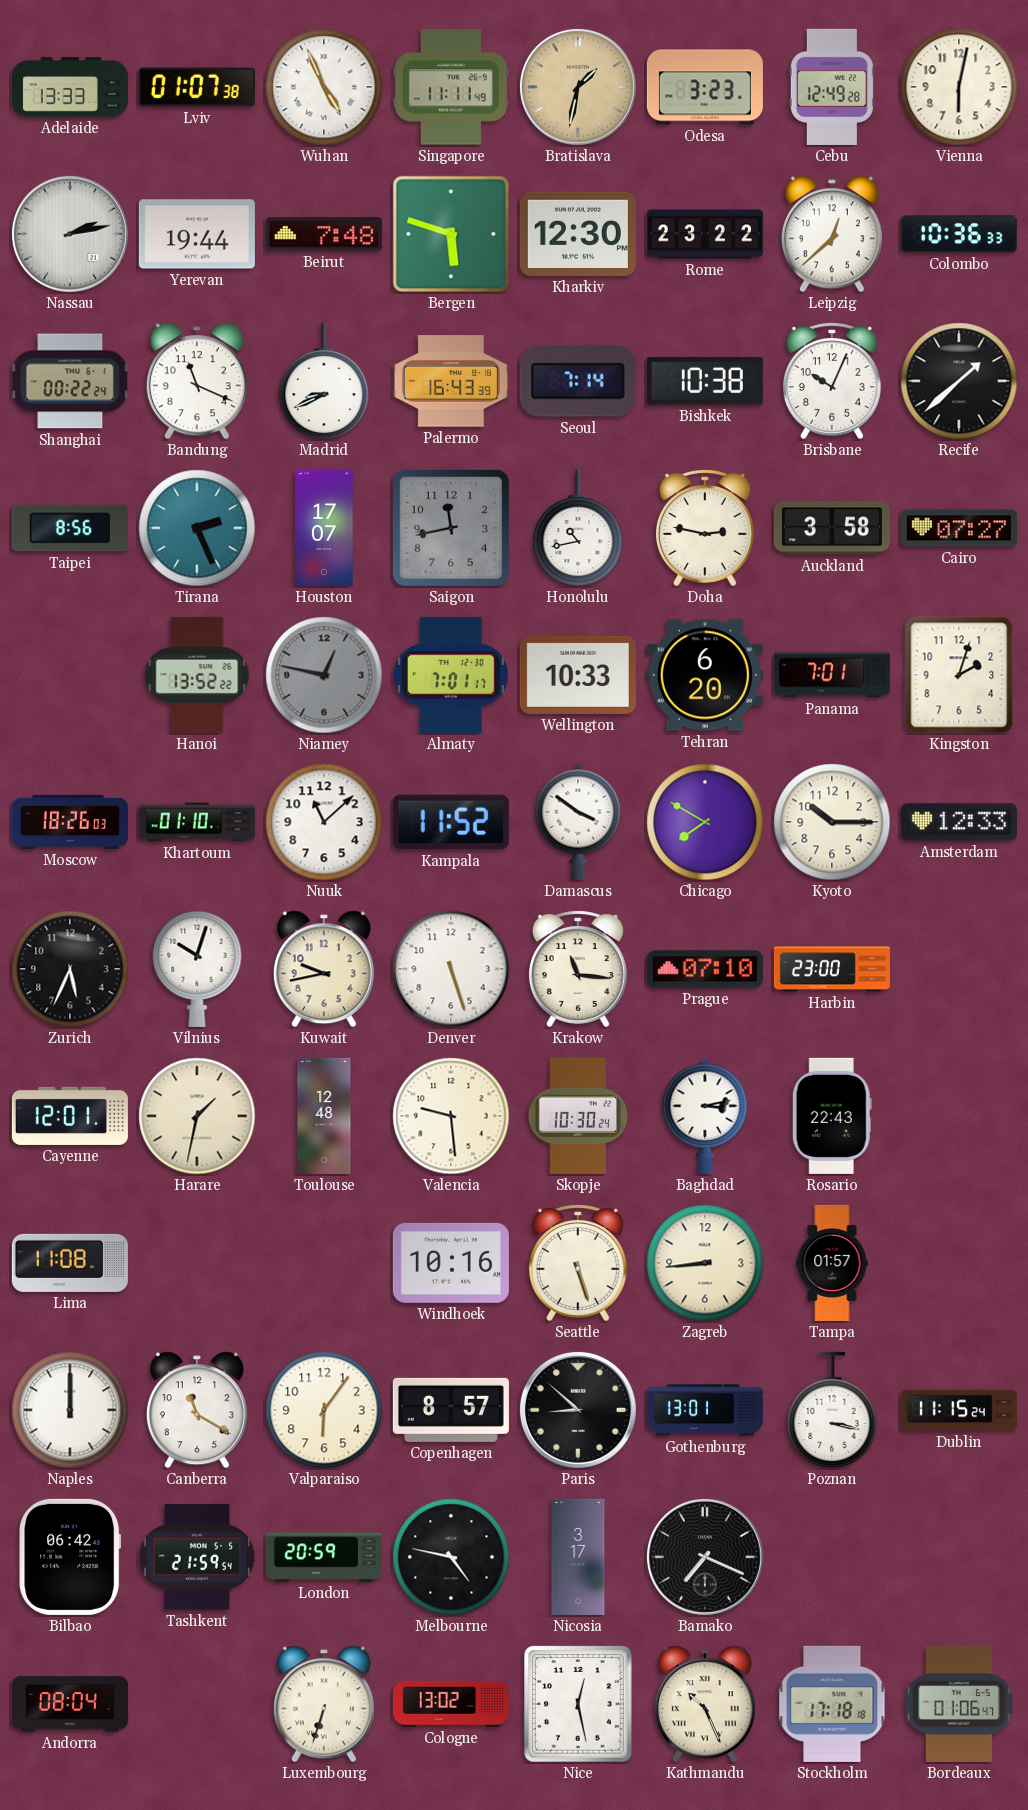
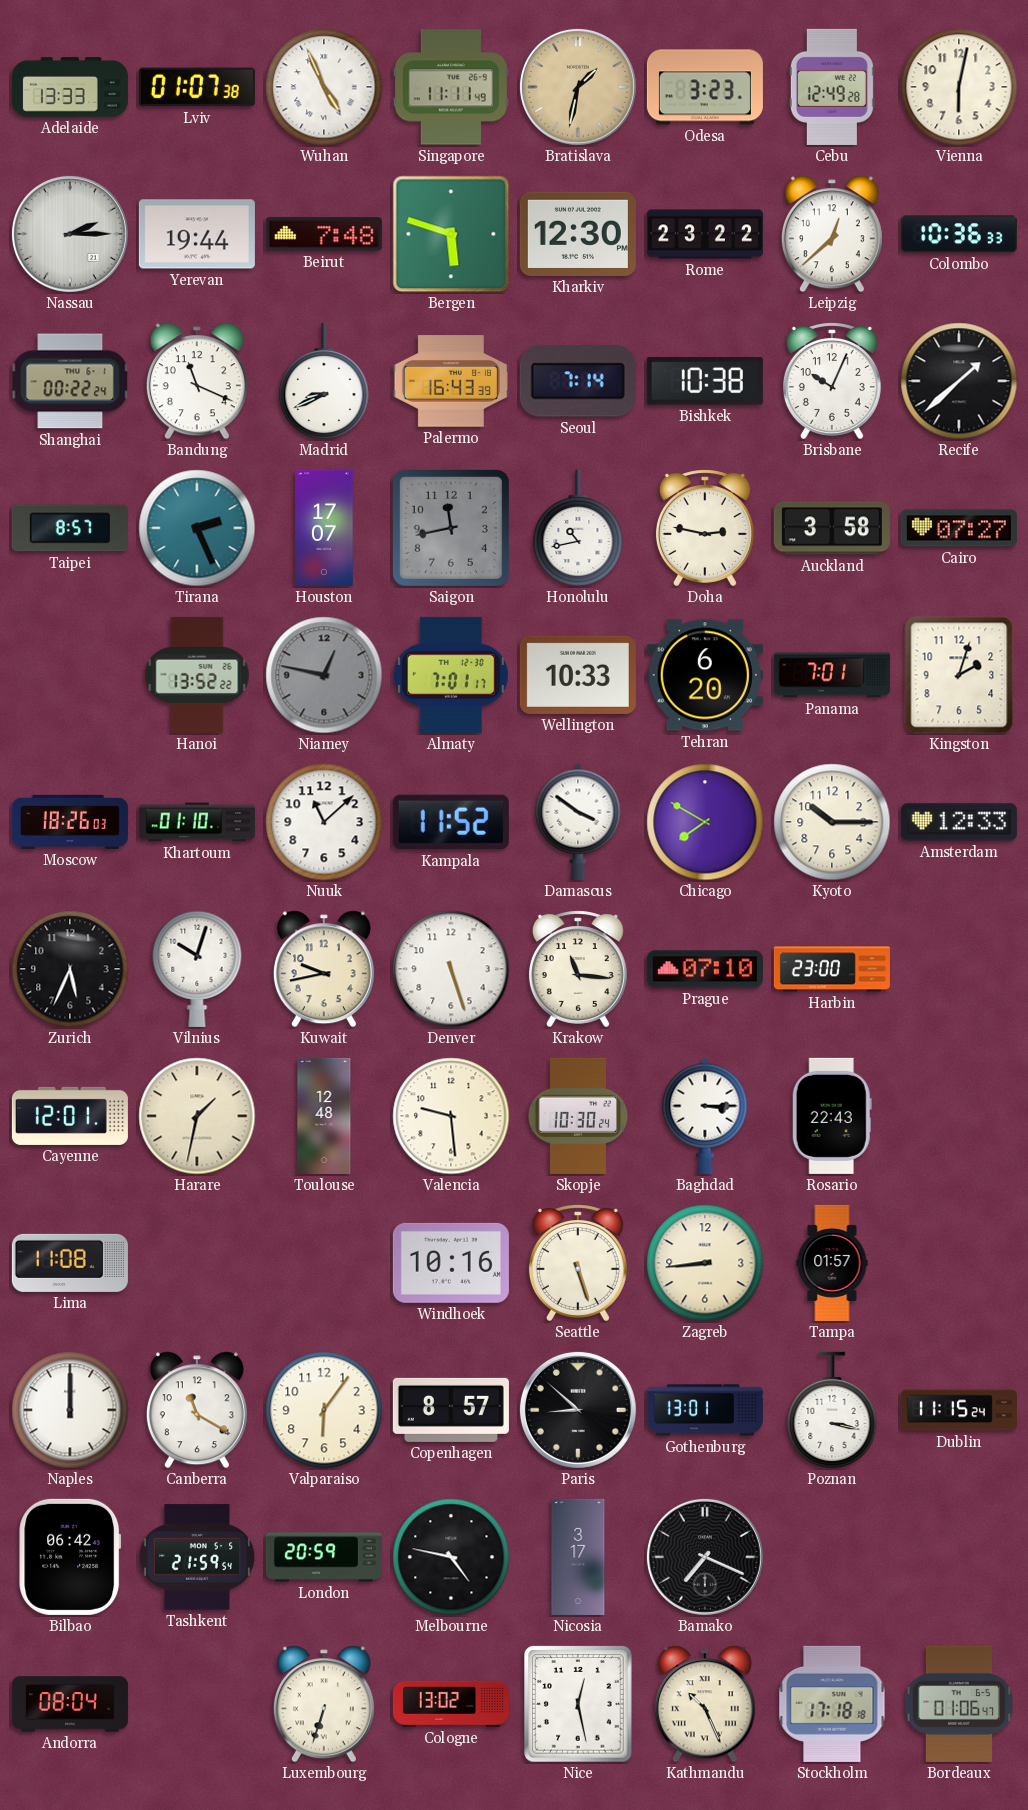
Nassau: 2:13 -> 2:15 (70, 234)
Taipei: 8:56 -> 8:57 (70, 528)
Baghdad: 3:13 -> 3:15 (705, 1116)
